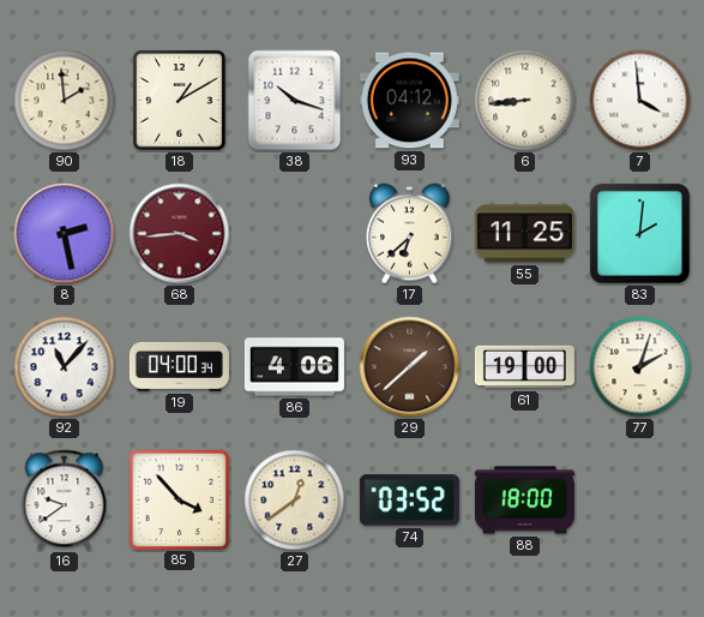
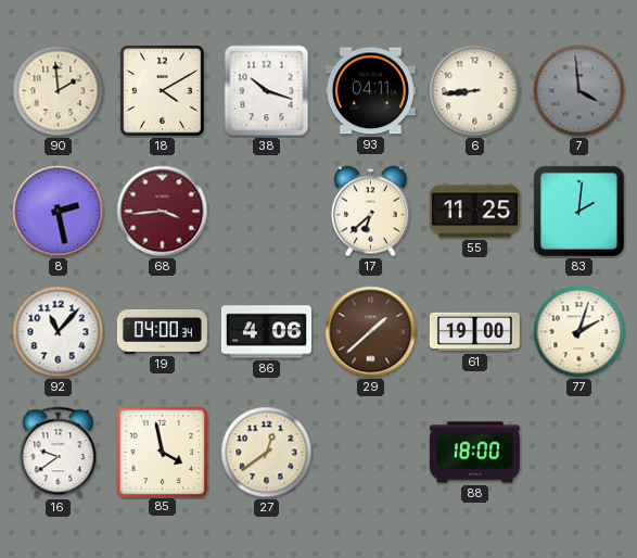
18: 1:10 -> 4:10 (163, 91)
93: 04:12 -> 04:11 (370, 91)
7 dial: white -> grey (579, 91)
85: 3:53 -> 3:58 (162, 452)
74: 03:52 -> none (409, 501)
